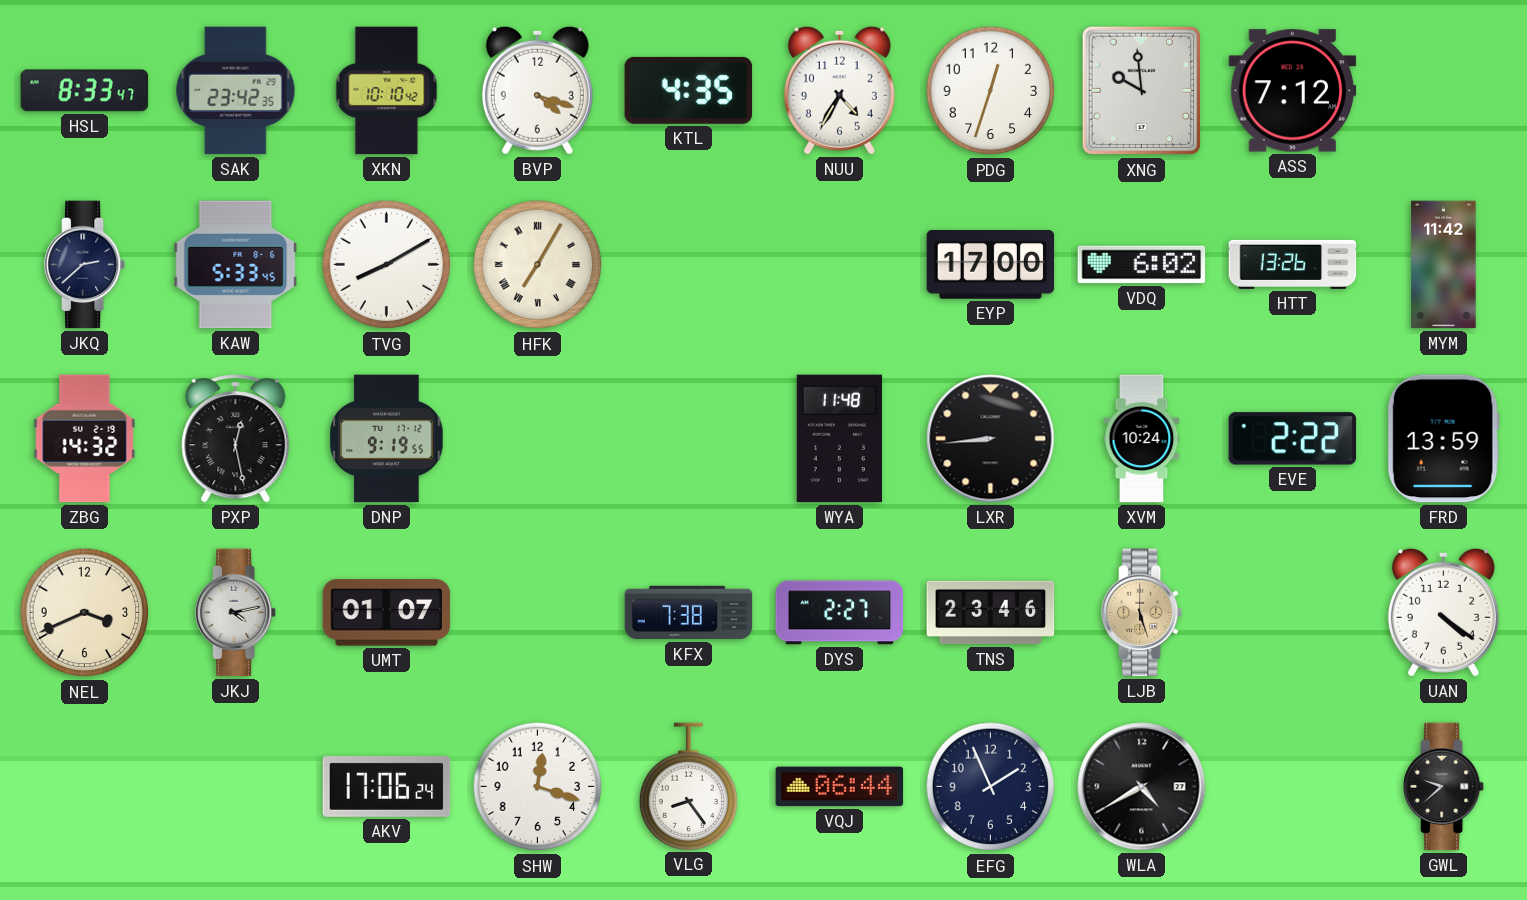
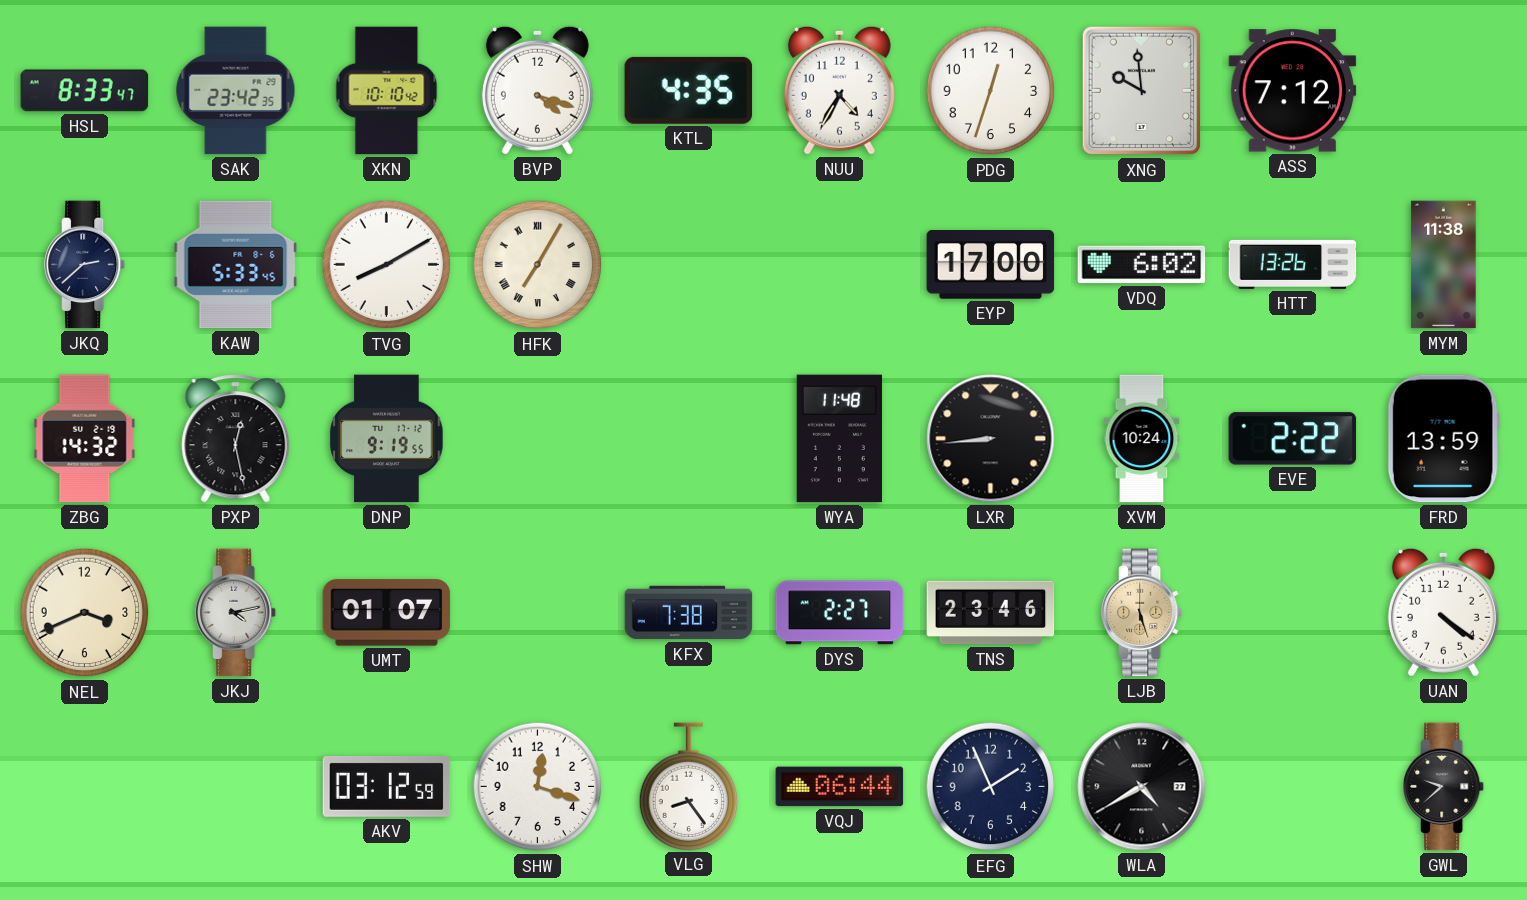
MYM: 11:42 -> 11:38 (1444, 265)
AKV: 17:06 -> 03:12 (387, 786)
